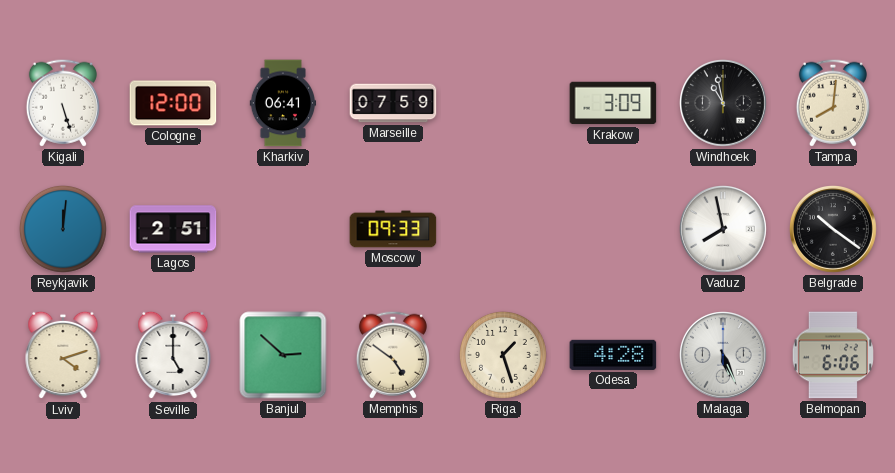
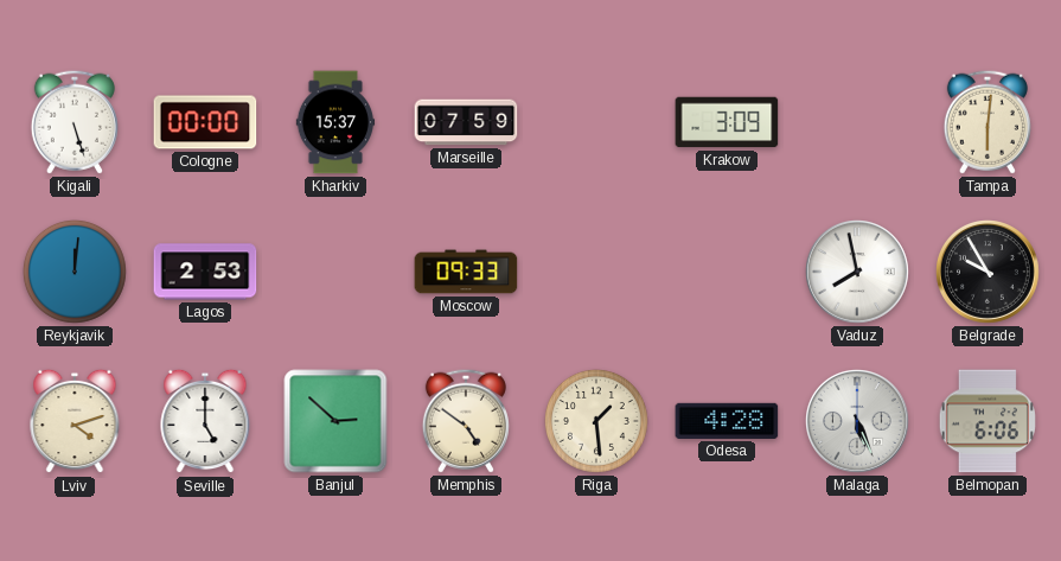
Cologne: 12:00 -> 00:00 (205, 122)
Kharkiv: 06:41 -> 15:37 (335, 122)
Windhoek: 10:58 -> none (724, 104)
Tampa: 8:01 -> 6:01 (988, 122)
Lagos: 2:51 -> 2:53 (205, 272)
Belgrade: 10:21 -> 9:55 (989, 273)
Riga: 1:27 -> 1:29 (596, 421)
